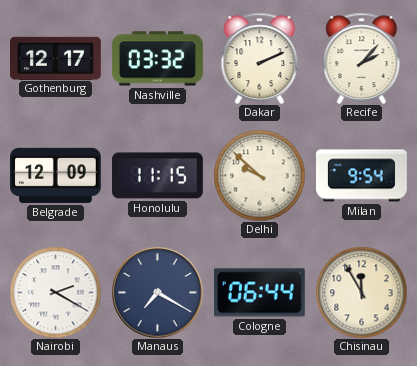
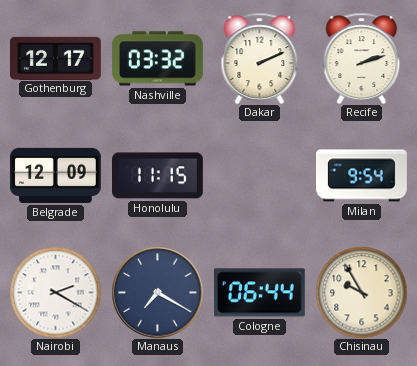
Recife: 2:07 -> 2:12 (362, 58)
Delhi: 9:52 -> none (259, 175)
Chisinau: 11:55 -> 9:55 (361, 292)
